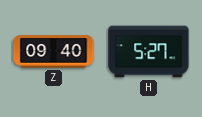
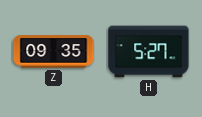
Z: 09:40 -> 09:35 (54, 52)
